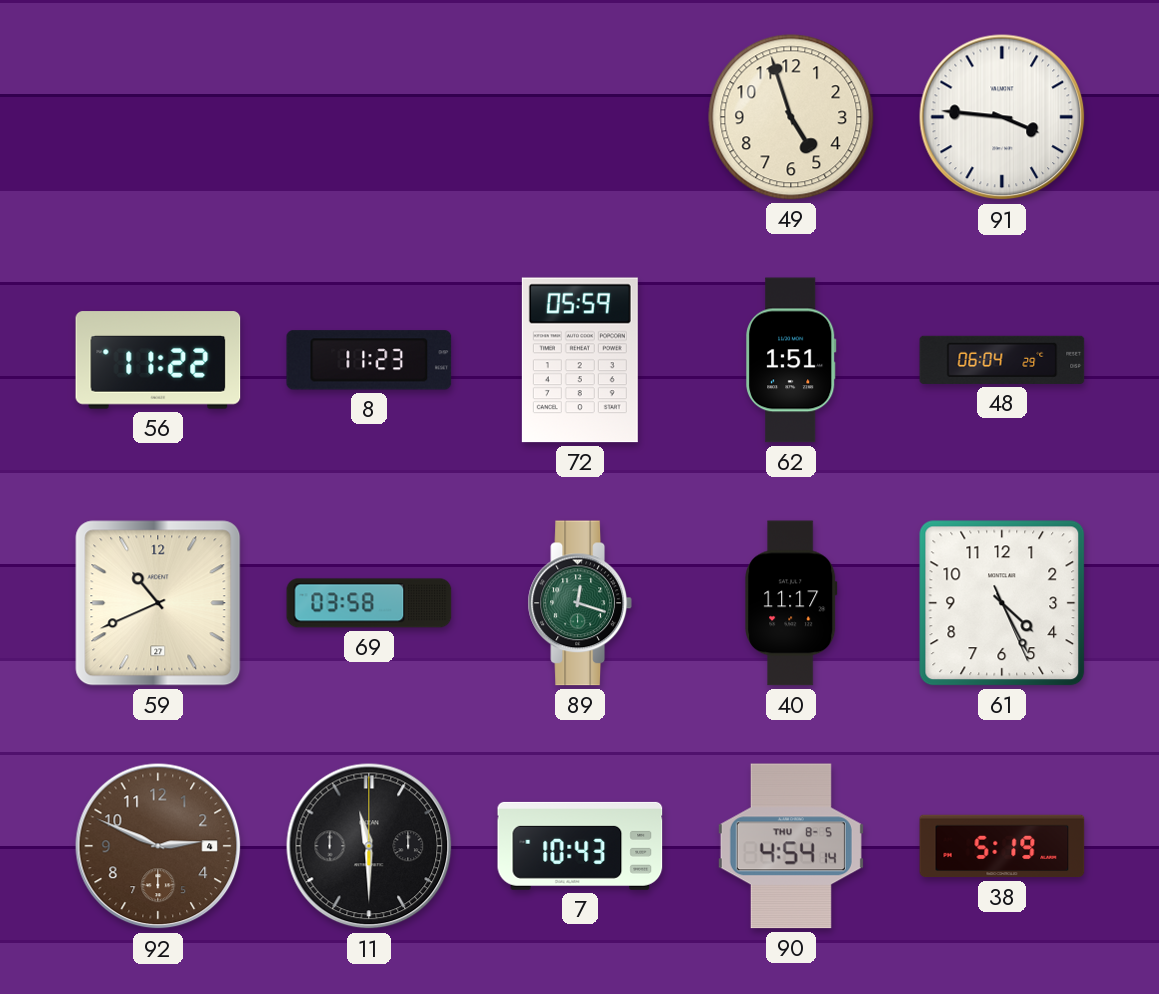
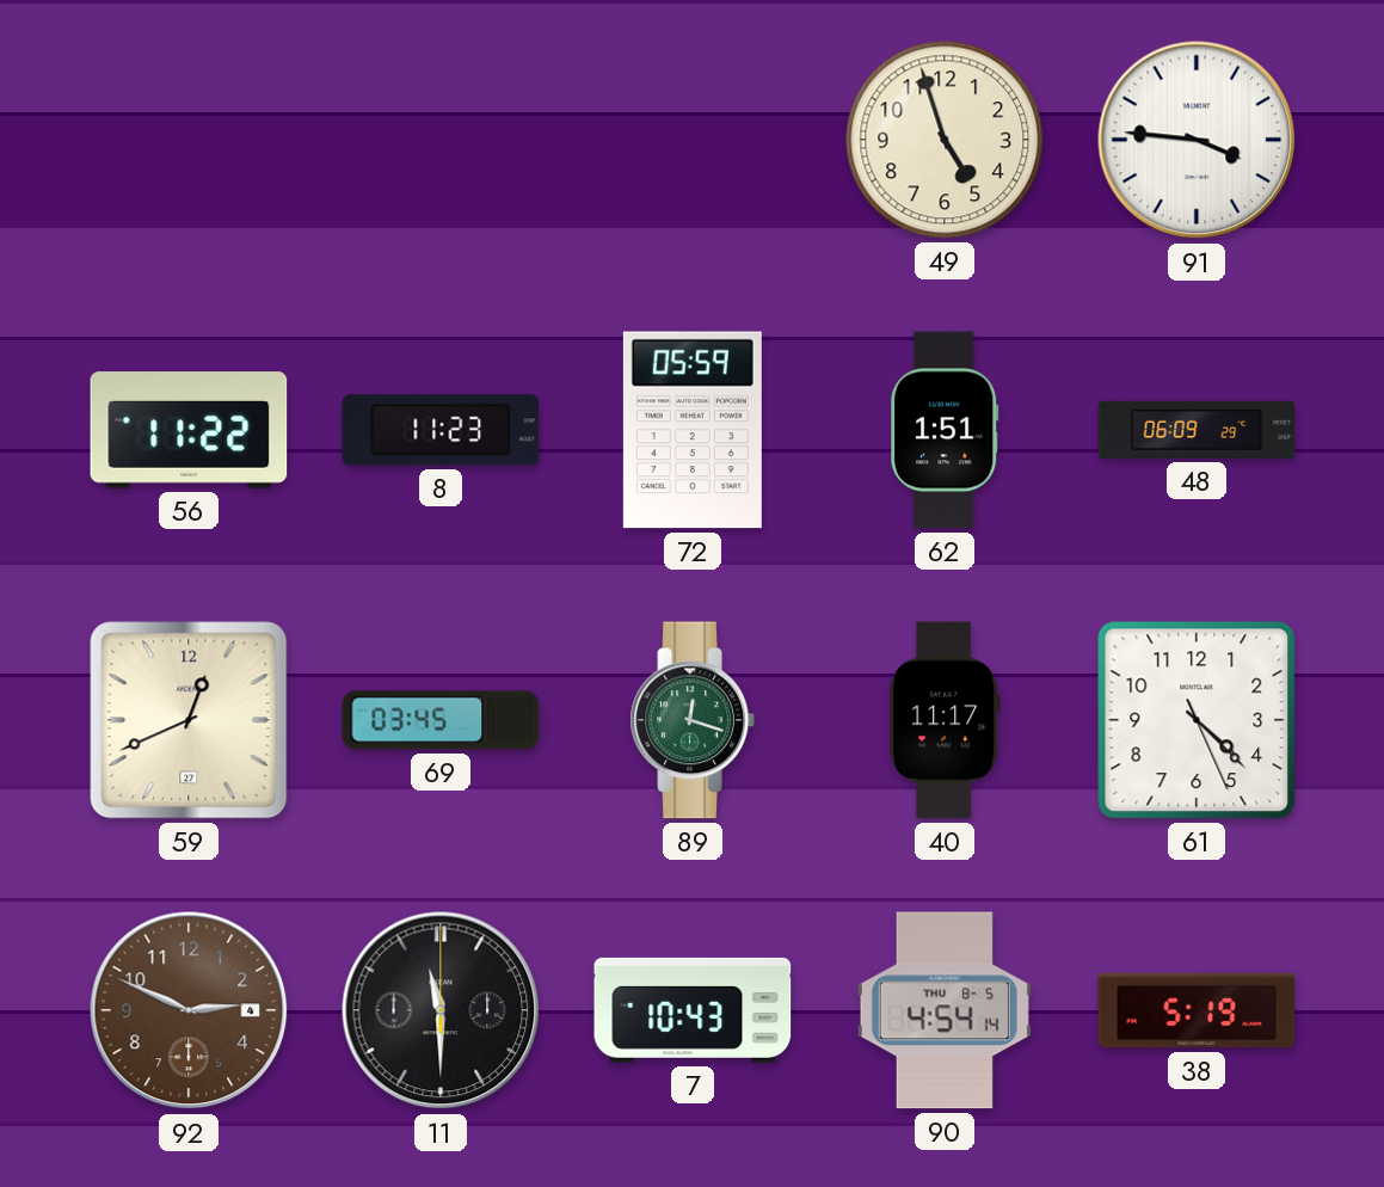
48: 06:04 -> 06:09 (1197, 430)
59: 10:41 -> 12:41 (189, 720)
69: 03:58 -> 03:45 (441, 720)
61: 4:25 -> 4:22 (1197, 720)
